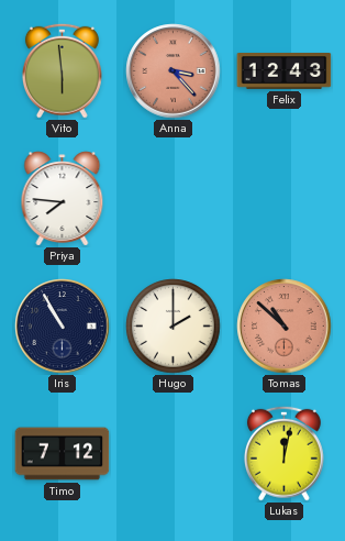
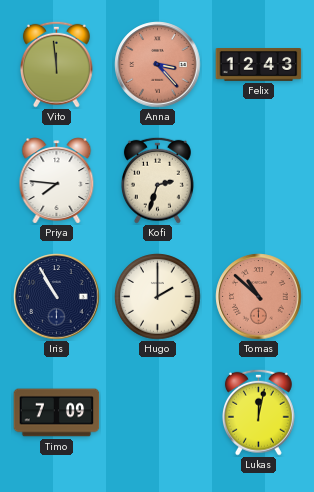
Vito: 5:59 -> 11:59 (56, 64)
Kofi: none -> 2:33 (157, 180)
Timo: 7:12 -> 7:09 (57, 413)
